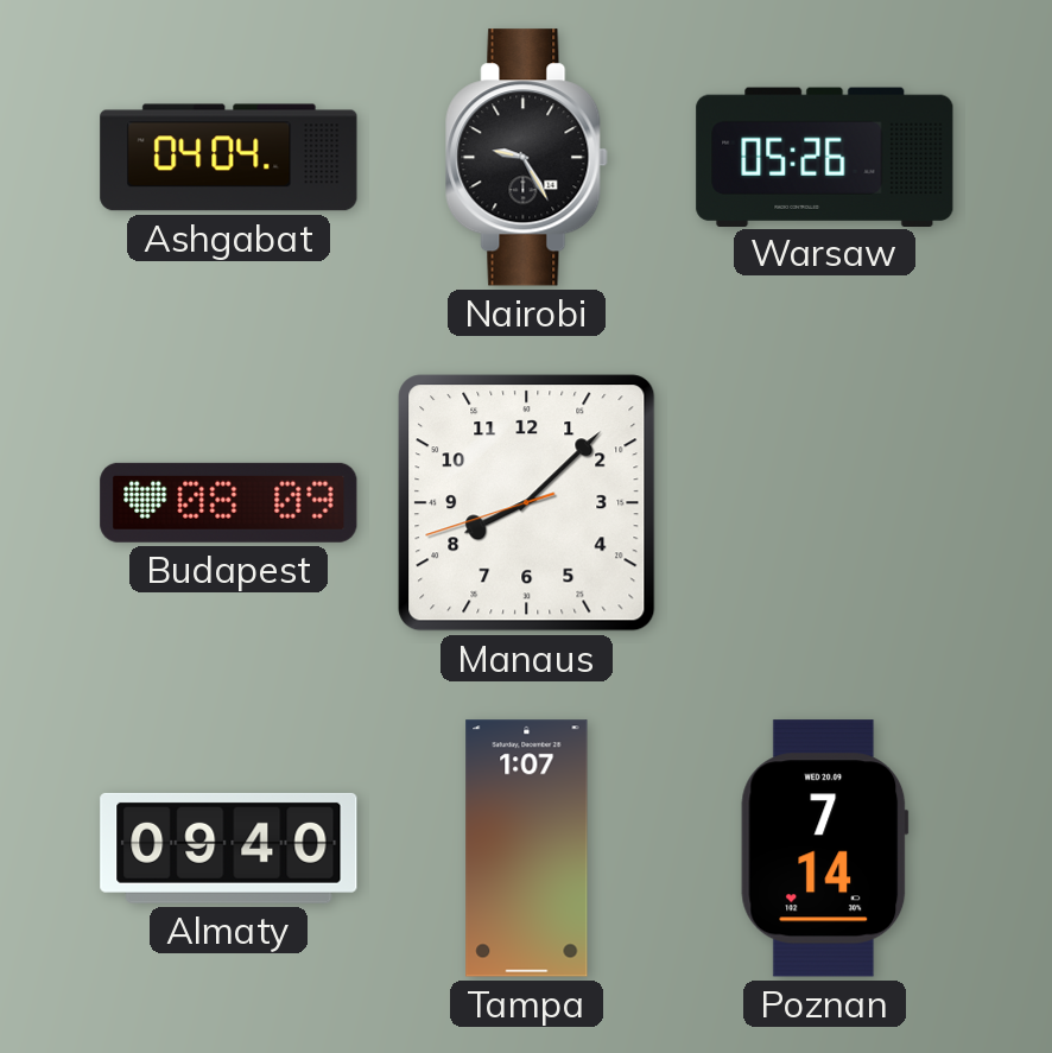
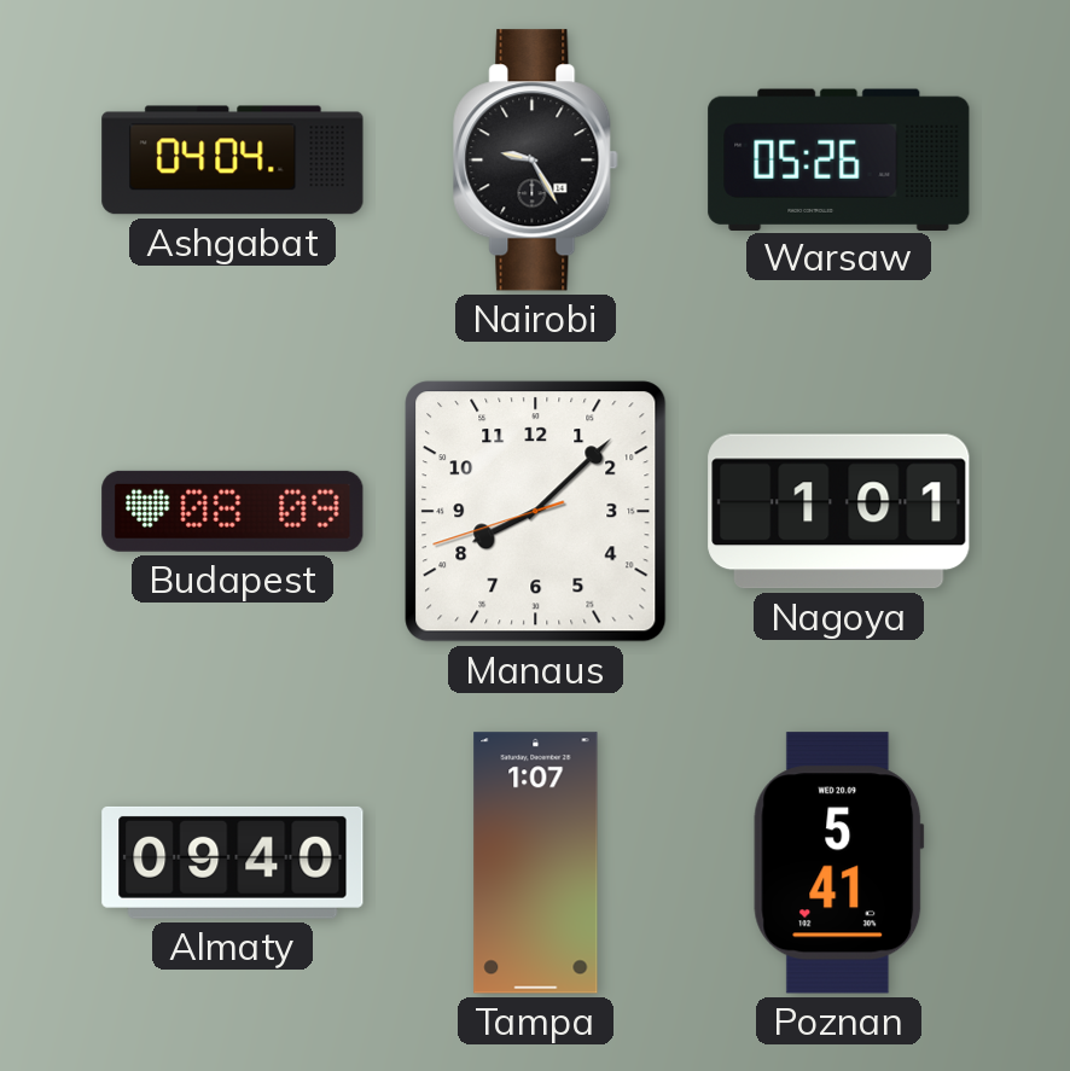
Nagoya: none -> 1:01 (839, 512)
Poznan: 7:14 -> 5:41 (839, 863)
